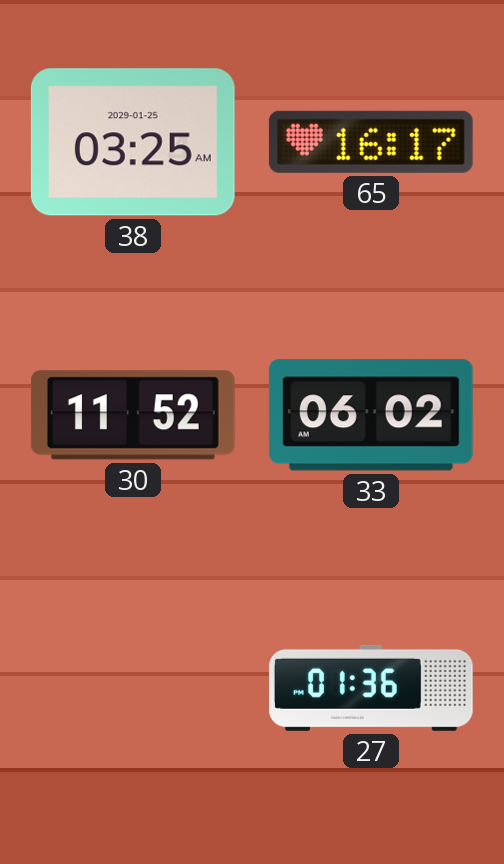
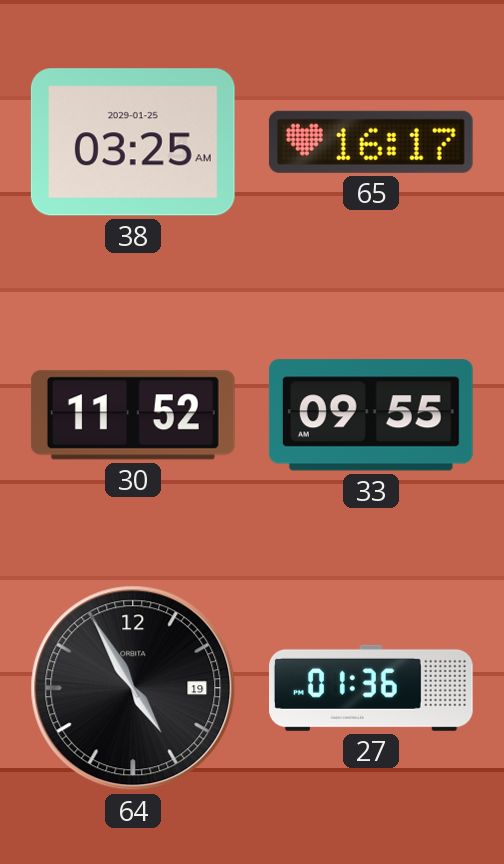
33: 06:02 -> 09:55 (371, 415)
64: none -> 4:55 (133, 688)
